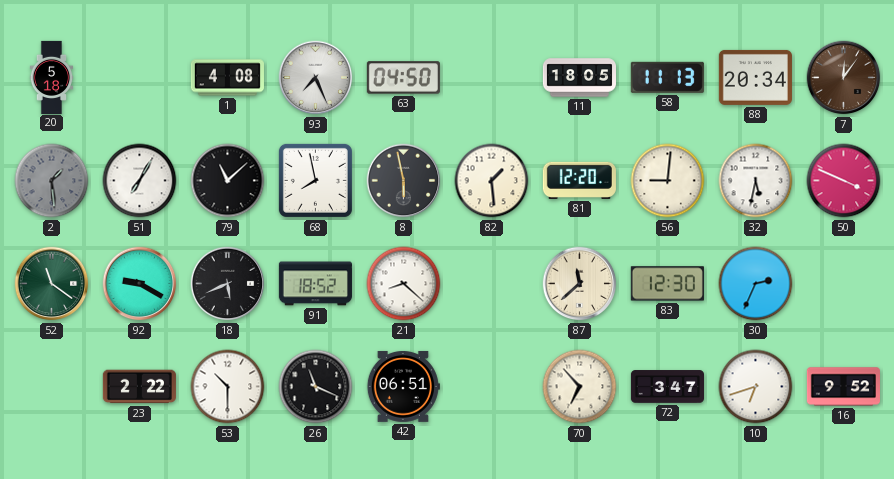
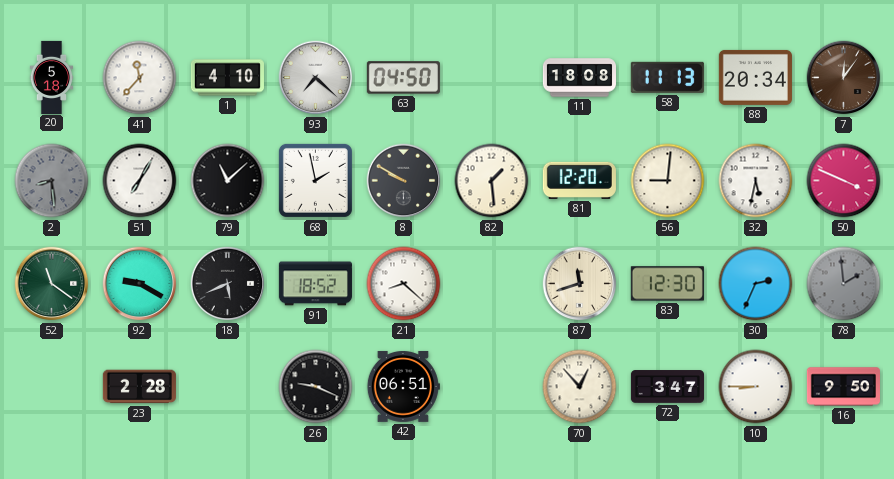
41: none -> 11:37 (140, 78)
1: 4:08 -> 4:10 (227, 78)
93: 7:26 -> 7:22 (316, 78)
11: 18:05 -> 18:08 (579, 78)
2: 1:29 -> 8:29 (52, 181)
68: 7:58 -> 1:58 (315, 180)
8: 5:58 -> 9:50 (404, 181)
87: 11:38 -> 11:42 (580, 284)
78: none -> 1:59 (844, 284)
23: 2:22 -> 2:28 (139, 387)
53: 10:30 -> none (228, 387)
26: 11:19 -> 9:19 (316, 387)
70: 6:53 -> 12:53 (580, 387)
10: 6:42 -> 8:45 (756, 387)
16: 9:52 -> 9:50 (843, 387)
